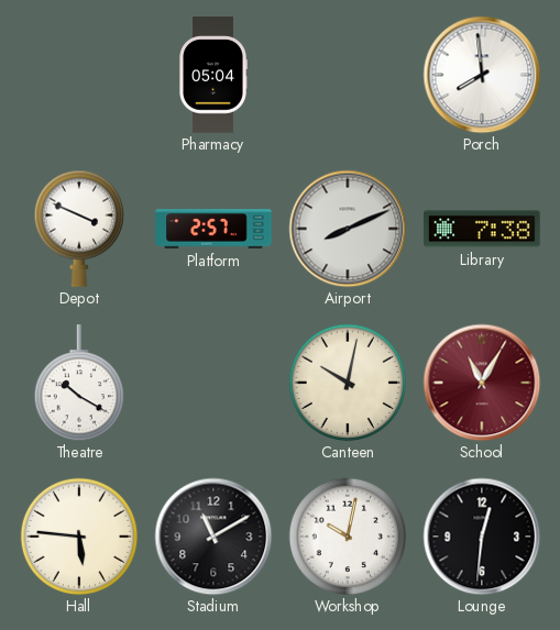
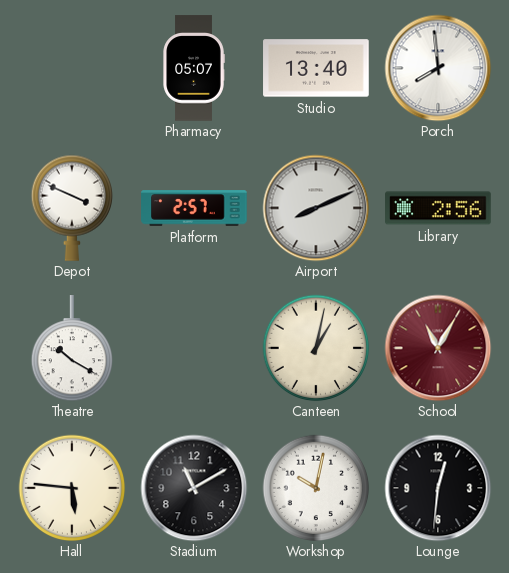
Pharmacy: 05:04 -> 05:07 (194, 68)
Studio: none -> 13:40 (316, 68)
Library: 7:38 -> 2:56 (438, 208)
Canteen: 10:02 -> 1:02 (316, 348)
